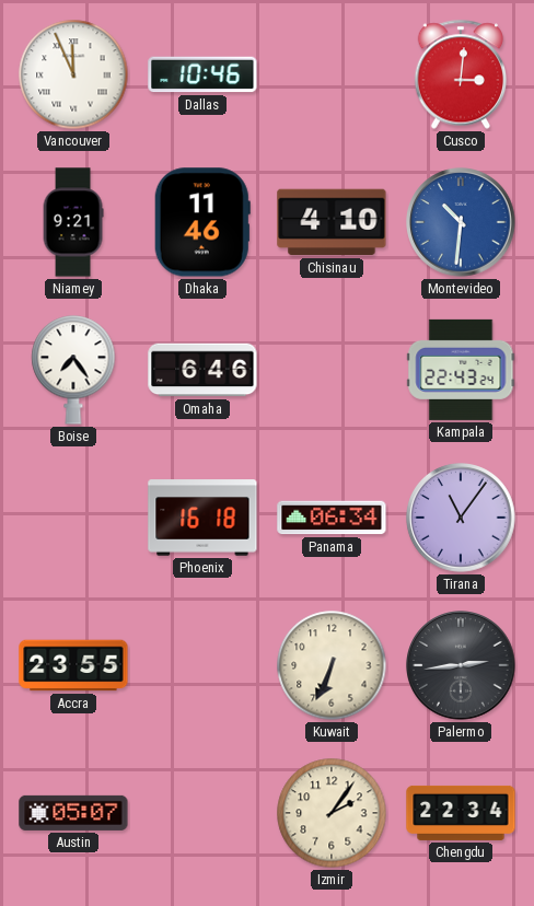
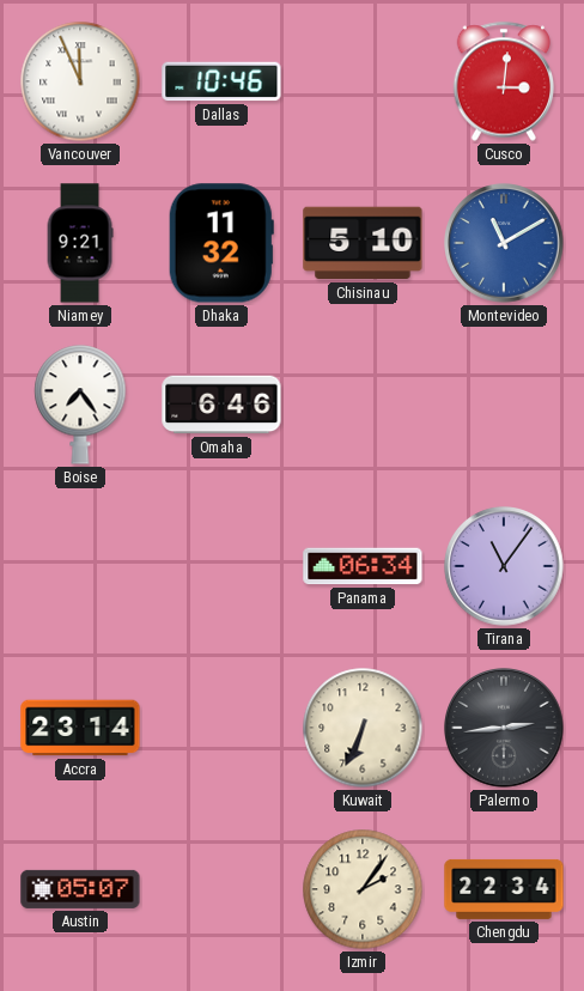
Dhaka: 11:46 -> 11:32 (221, 243)
Chisinau: 4:10 -> 5:10 (363, 243)
Montevideo: 10:31 -> 11:10 (504, 243)
Kampala: 22:43 -> none (461, 370)
Phoenix: 16:18 -> none (202, 518)
Accra: 23:55 -> 23:14 (80, 728)
